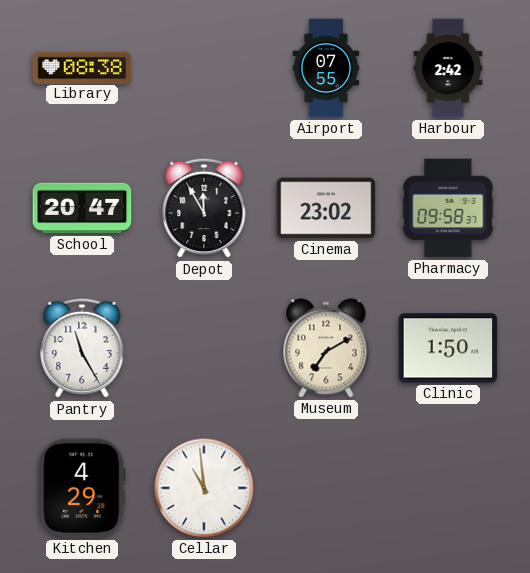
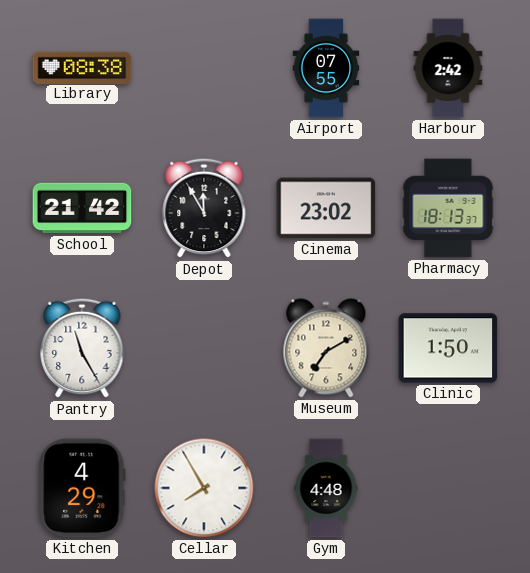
School: 20:47 -> 21:42 (82, 208)
Pharmacy: 09:58 -> 18:13 (448, 208)
Cellar: 10:59 -> 7:55 (204, 488)
Gym: none -> 4:48 (326, 488)
